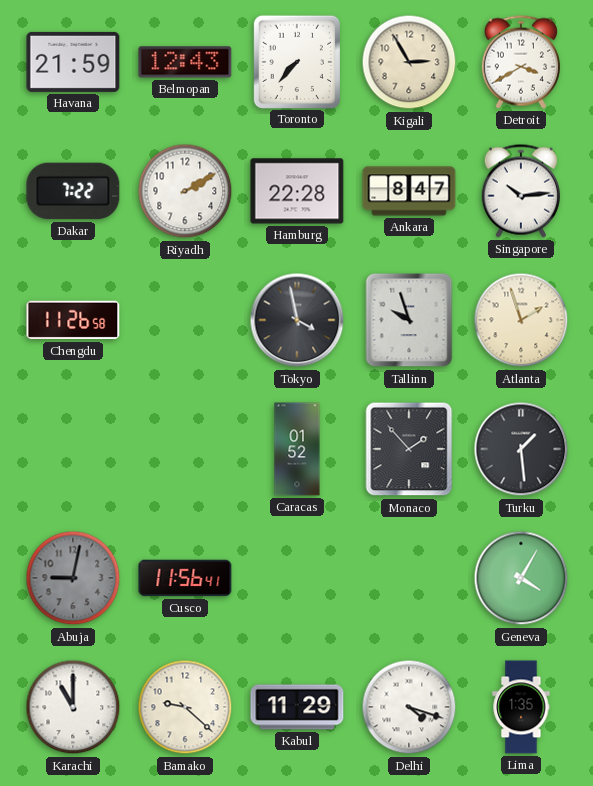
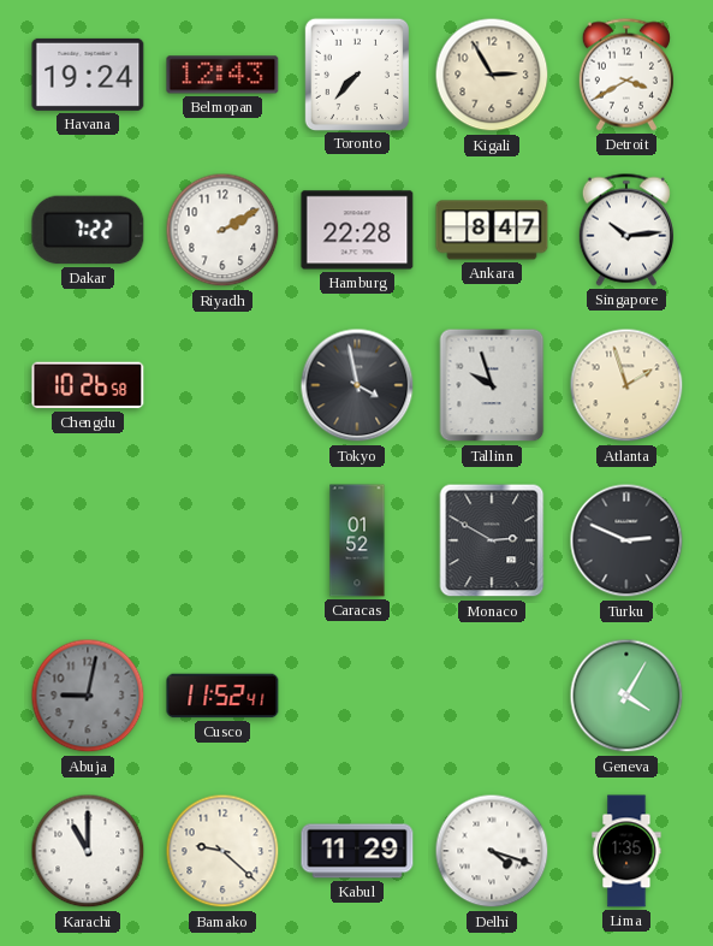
Havana: 21:59 -> 19:24 (88, 75)
Chengdu: 11:26 -> 10:26 (88, 385)
Monaco: 1:53 -> 2:50 (492, 540)
Turku: 1:29 -> 2:49 (626, 540)
Cusco: 11:56 -> 11:52 (222, 696)
